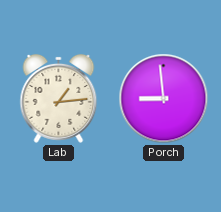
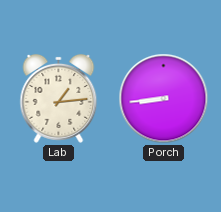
Porch: 8:59 -> 8:44 (164, 99)
